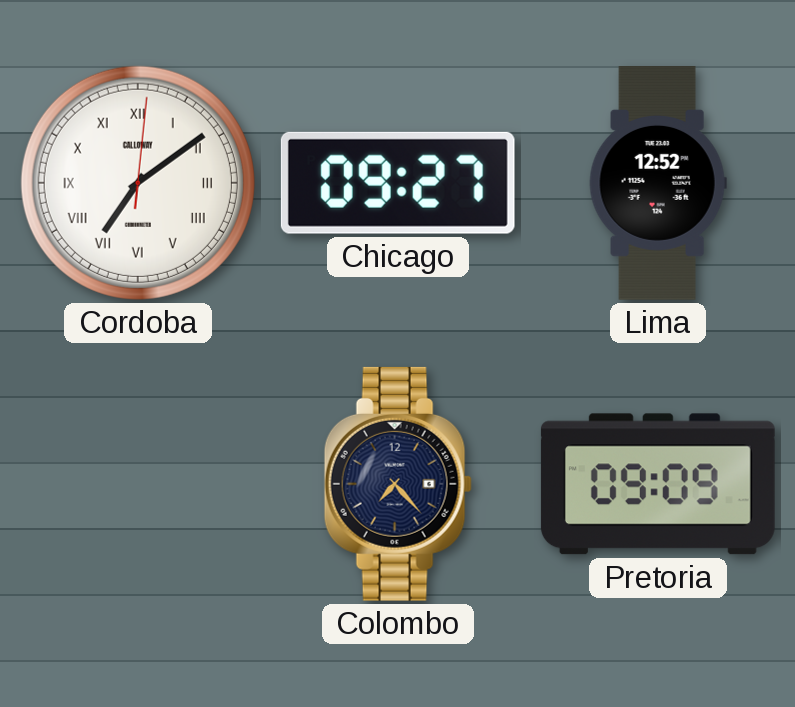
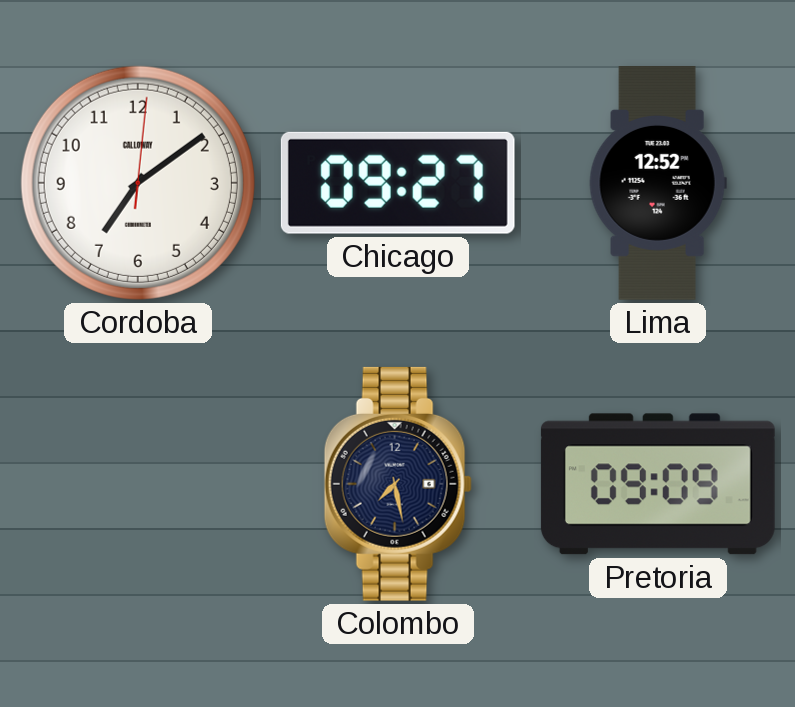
Cordoba numerals: Roman -> Arabic (138, 183)
Colombo: 7:23 -> 7:28 (398, 484)
